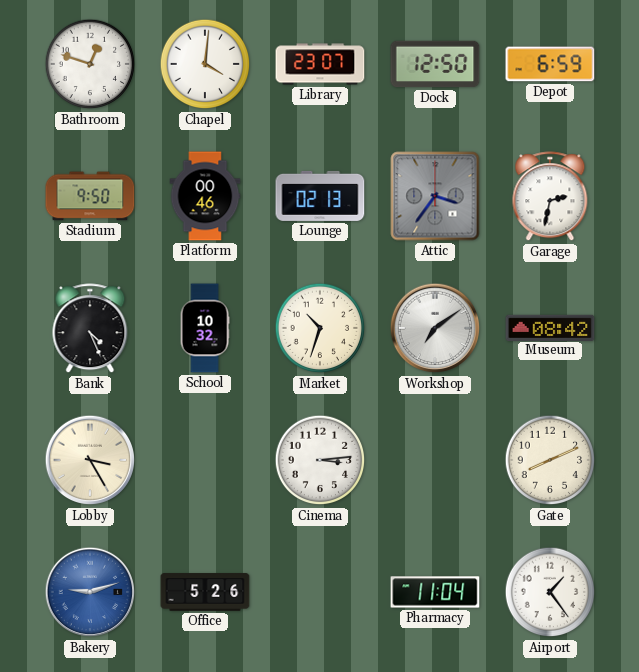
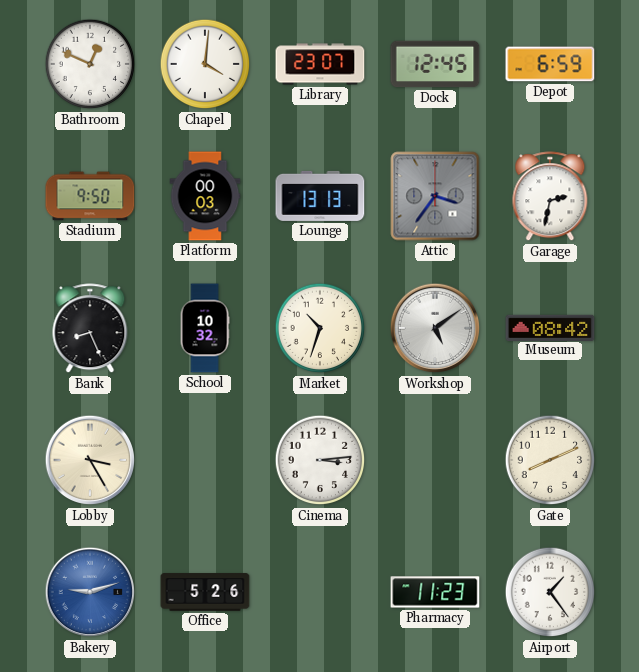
Bathroom: 12:48 -> 12:49 (90, 64)
Dock: 12:50 -> 12:45 (435, 64)
Platform: 00:46 -> 00:03 (205, 196)
Lounge: 02:13 -> 13:13 (320, 196)
Bank: 4:26 -> 8:26 (90, 329)
Workshop: 7:09 -> 5:09 (435, 328)
Pharmacy: 11:04 -> 11:23 (435, 592)
